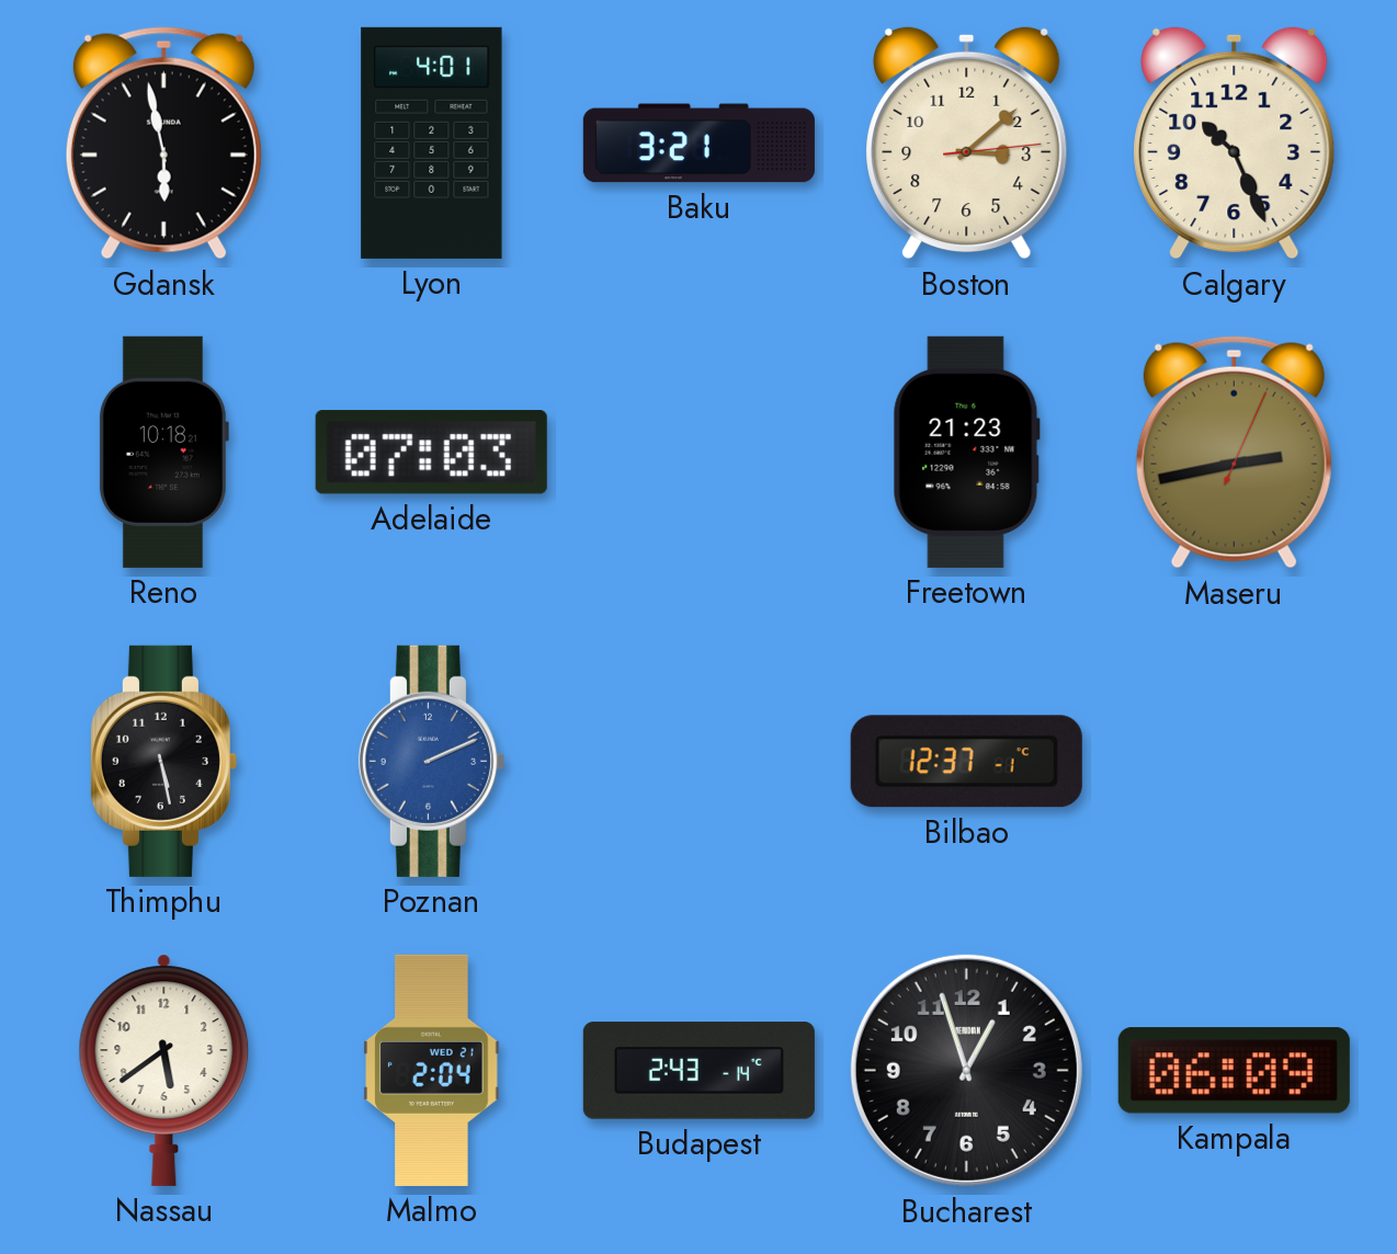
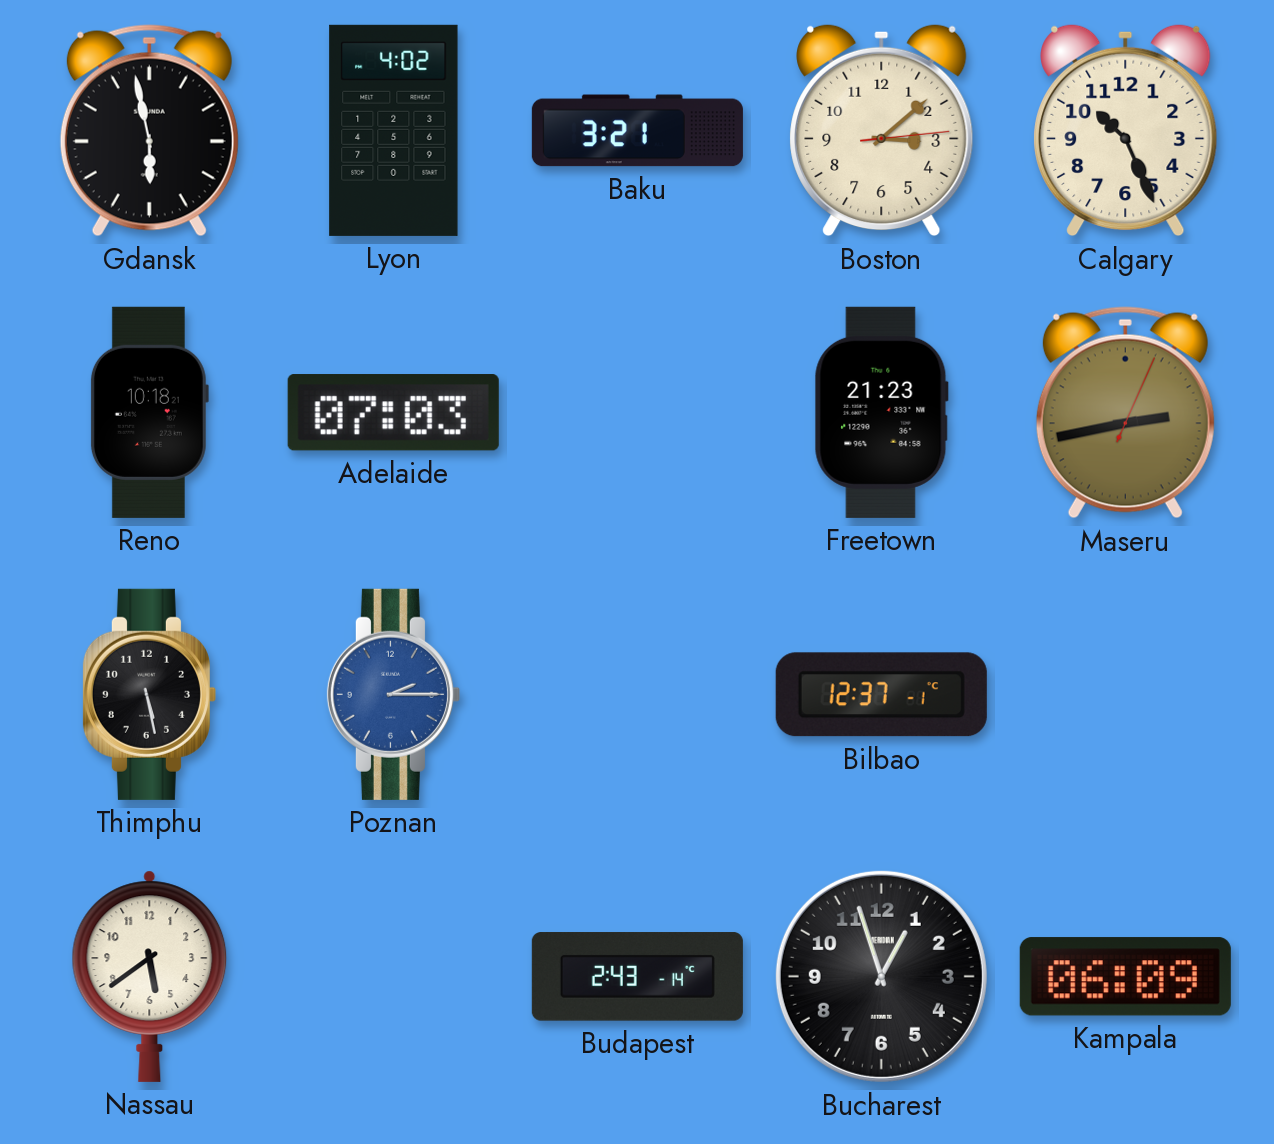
Lyon: 4:01 -> 4:02 (394, 130)
Poznan: 2:11 -> 2:15 (393, 694)
Malmo: 2:04 -> none (432, 1070)
